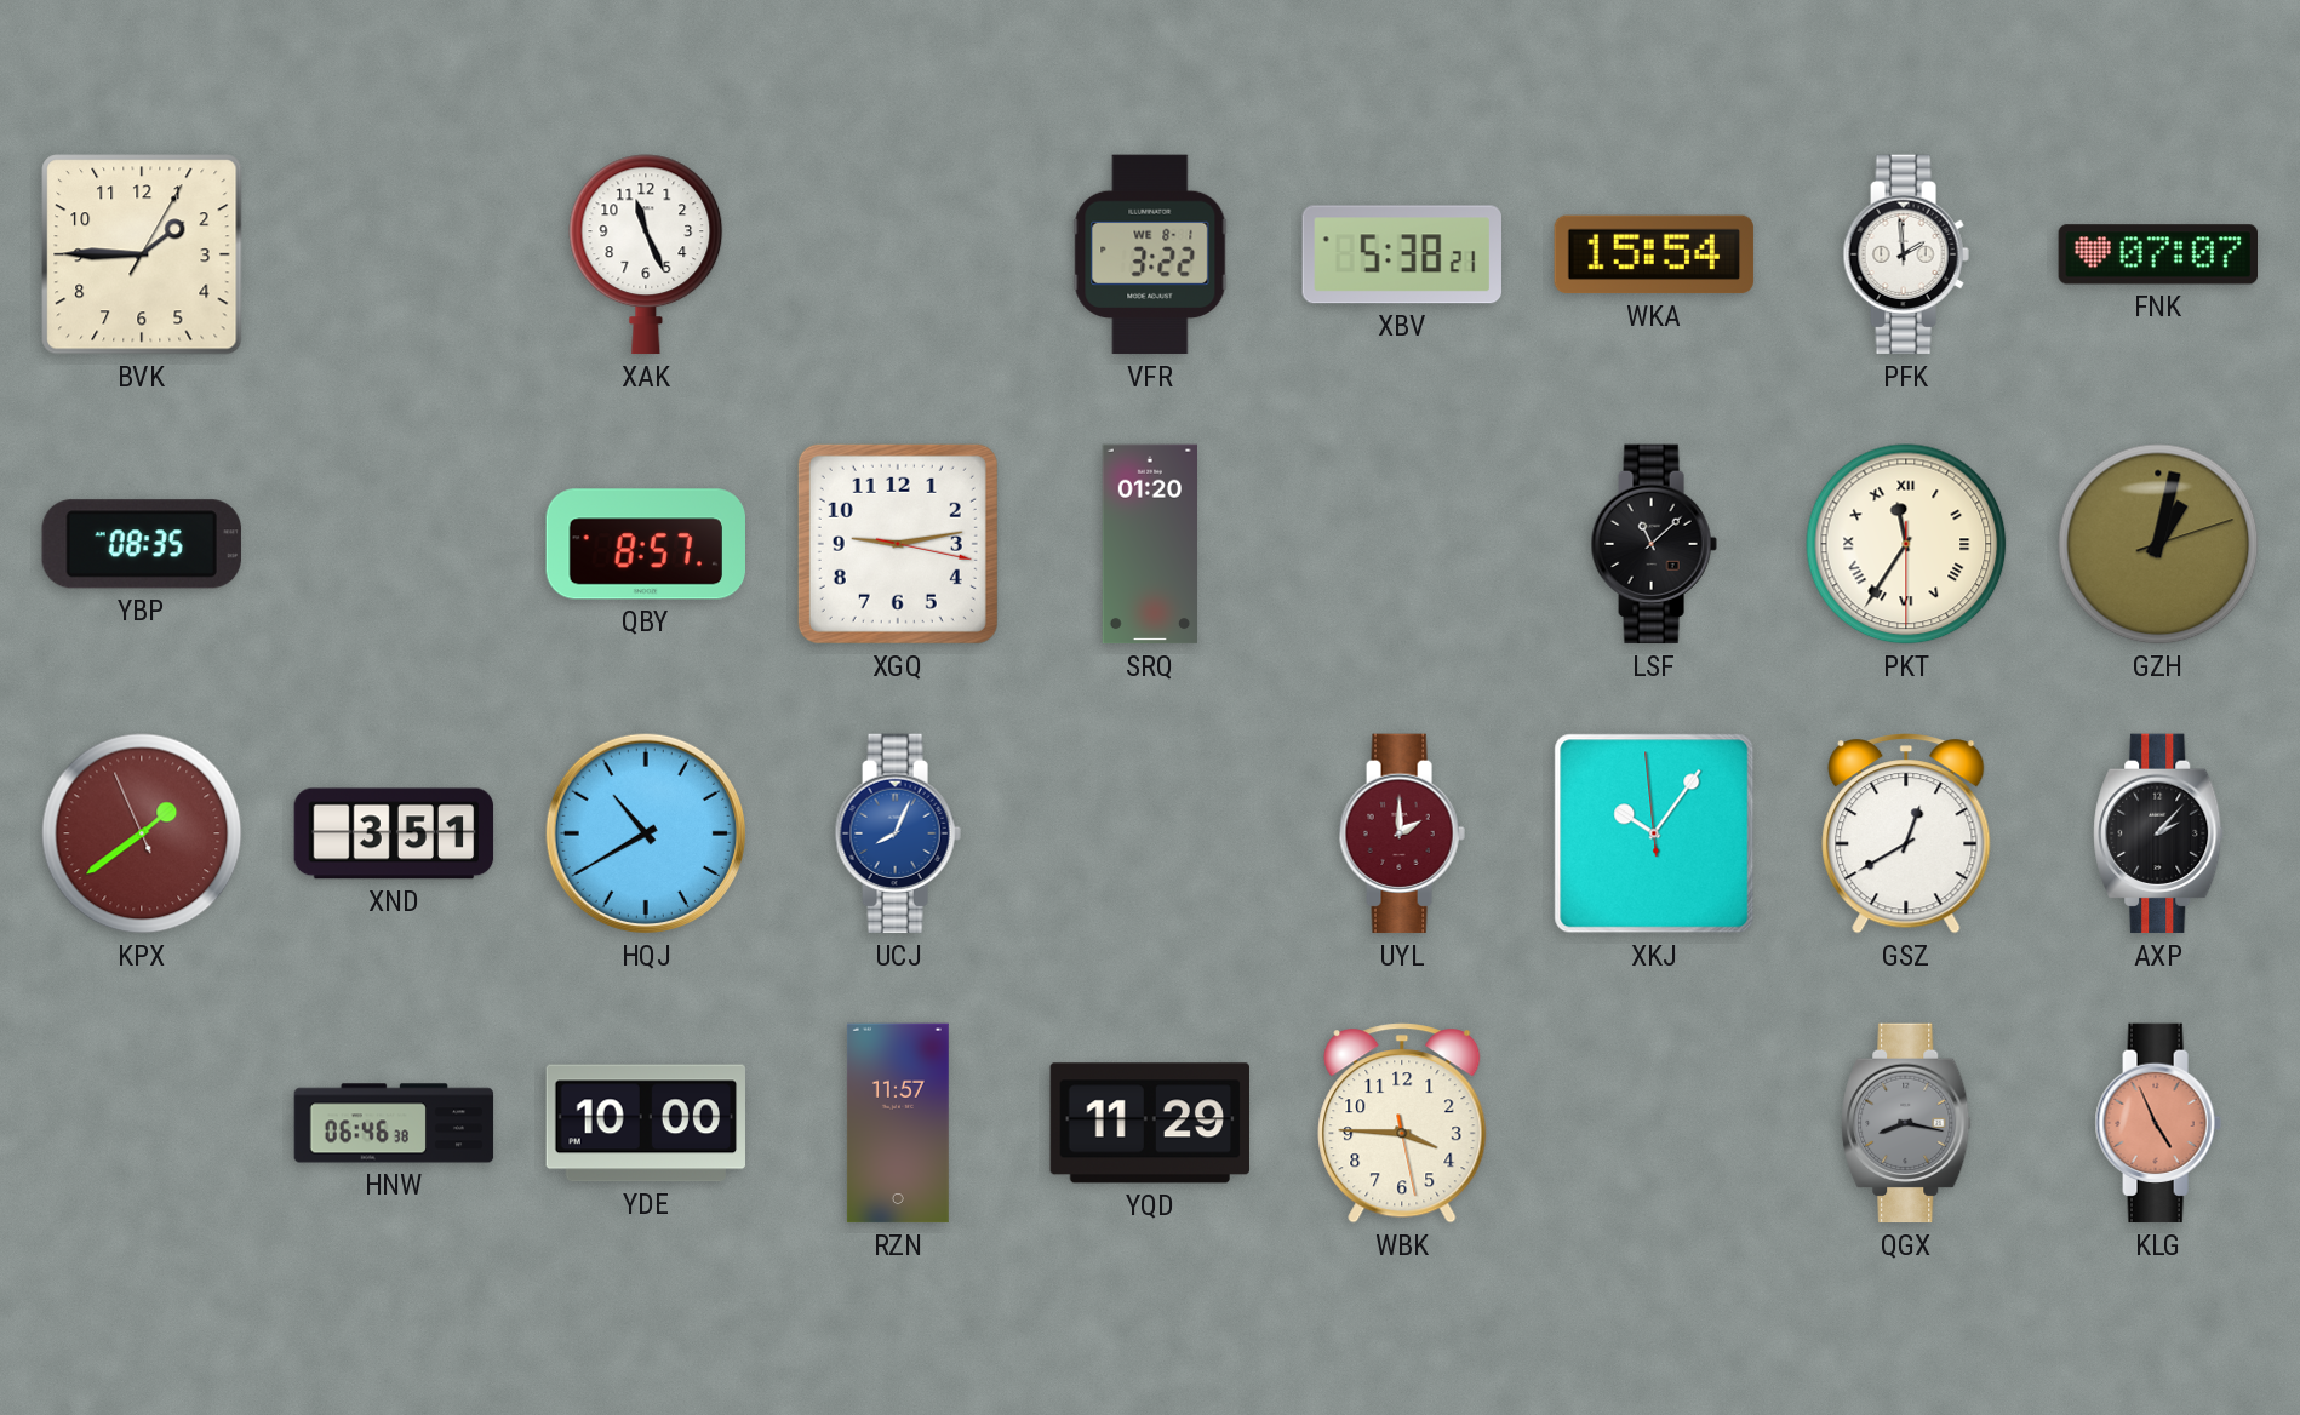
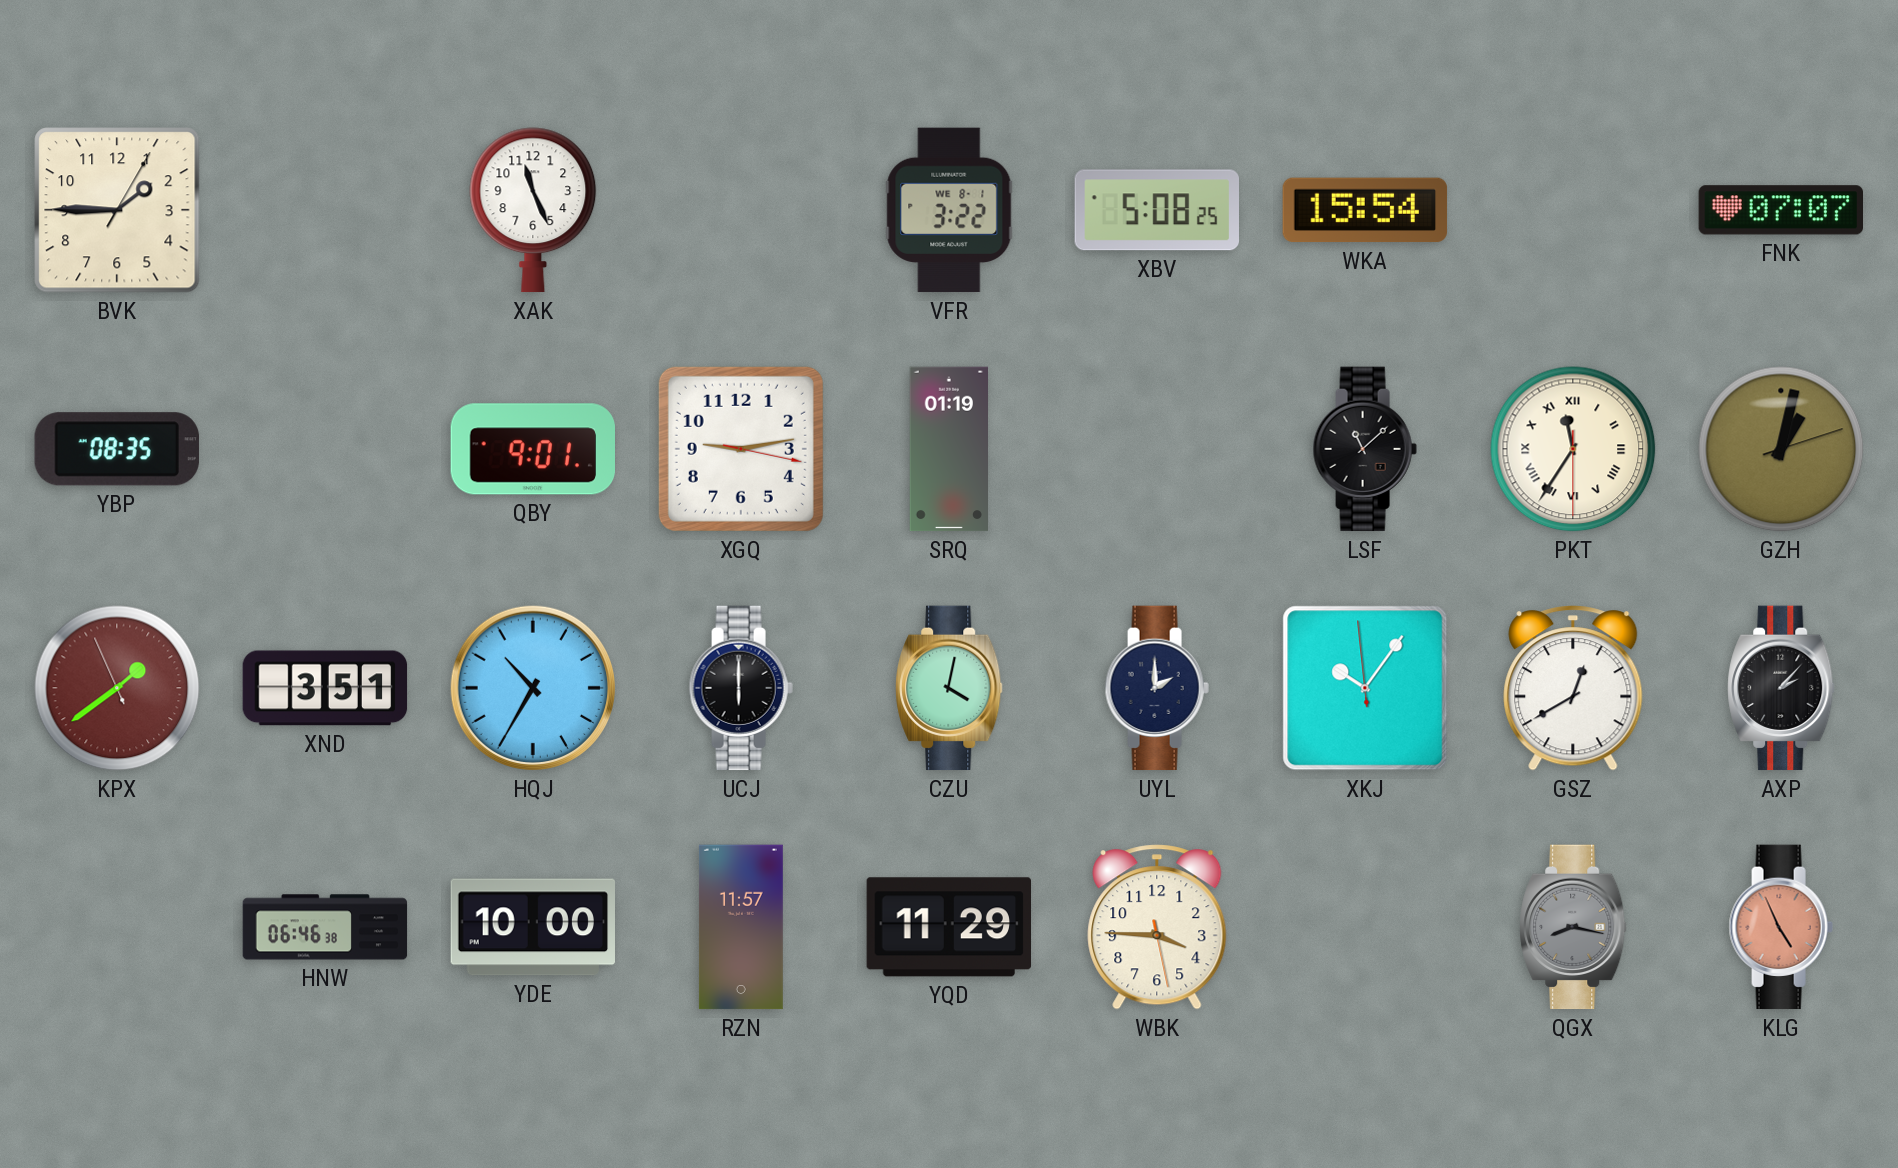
XBV: 5:38 -> 5:08 (1156, 210)
PFK: 1:59 -> none (1906, 254)
QBY: 8:57 -> 9:01 (532, 449)
SRQ: 01:20 -> 01:19 (948, 449)
HQJ: 10:40 -> 10:35 (533, 688)
UCJ: 8:04 -> 6:00 (741, 688)
UCJ dial: blue -> black (741, 688)
CZU: none -> 4:02 (949, 688)
UYL dial: burgundy -> navy (1157, 688)
